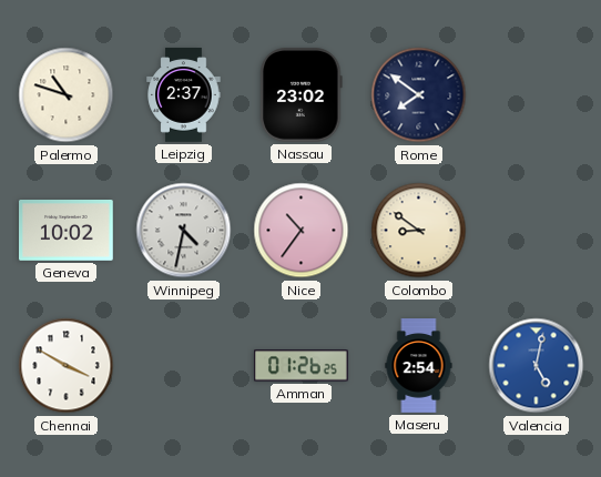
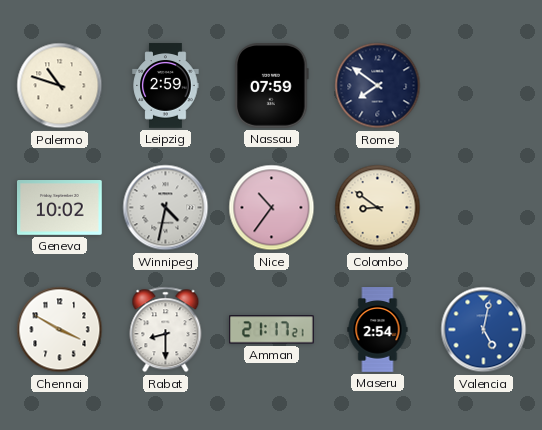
Leipzig: 2:37 -> 2:59 (166, 86)
Nassau: 23:02 -> 07:59 (272, 86)
Rabat: none -> 8:30 (166, 330)
Amman: 01:26 -> 21:17 (272, 330)
